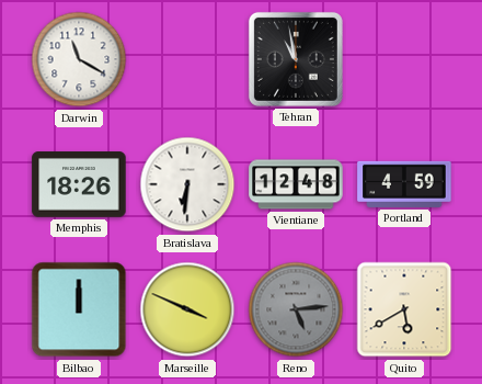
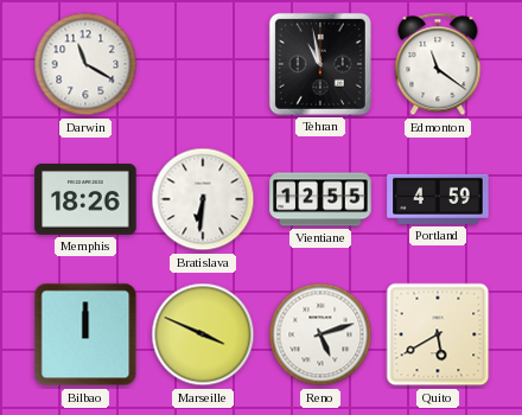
Edmonton: none -> 11:21 (438, 64)
Vientiane: 12:48 -> 12:55 (320, 199)
Reno: 5:14 -> 5:12 (320, 334)
Reno dial: grey -> white (320, 334)
